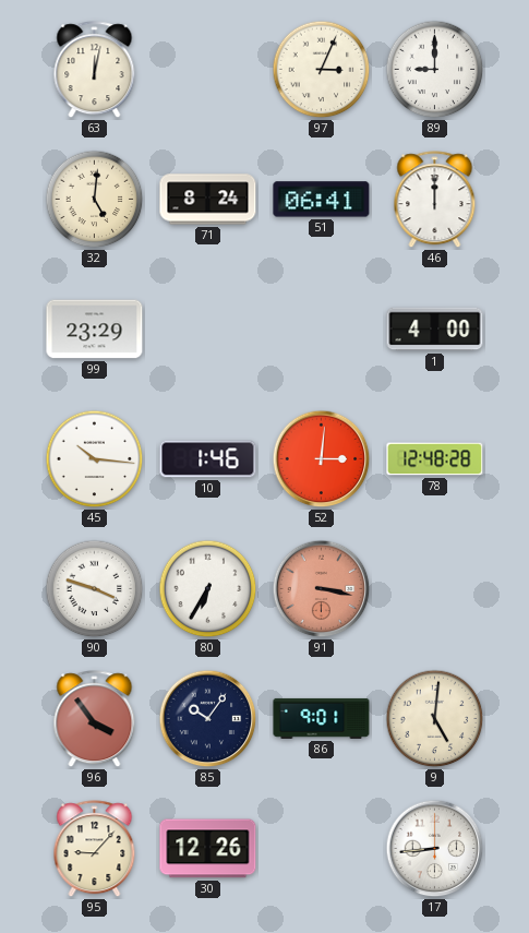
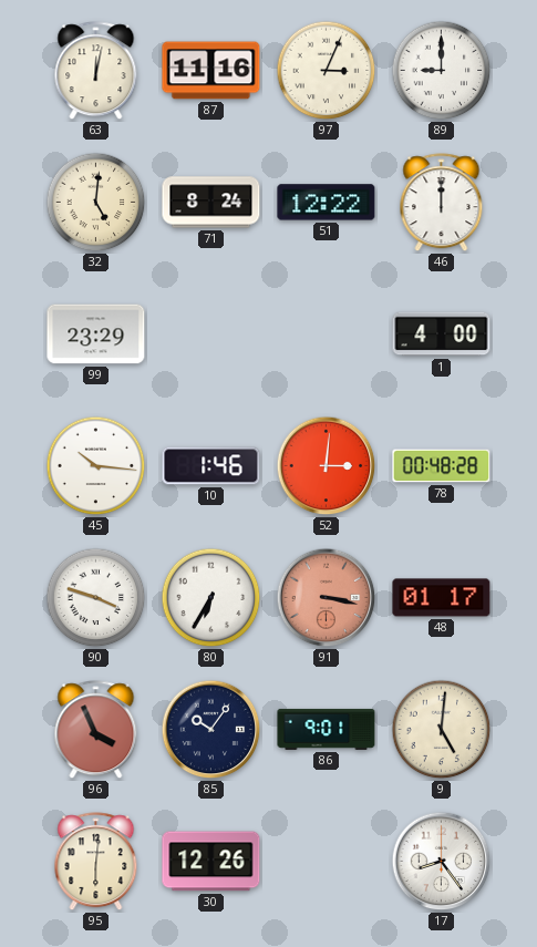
87: none -> 11:16 (211, 71)
51: 06:41 -> 12:22 (327, 203)
78: 12:48 -> 00:48 (442, 466)
48: none -> 01:17 (442, 598)
96: 3:54 -> 3:56 (96, 730)
95: 9:07 -> 6:01 (96, 862)
17: 8:44 -> 8:24 (442, 862)
